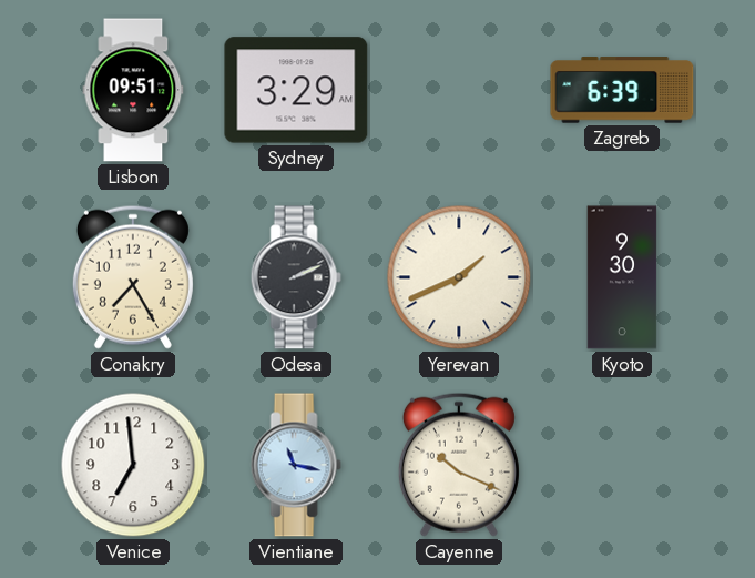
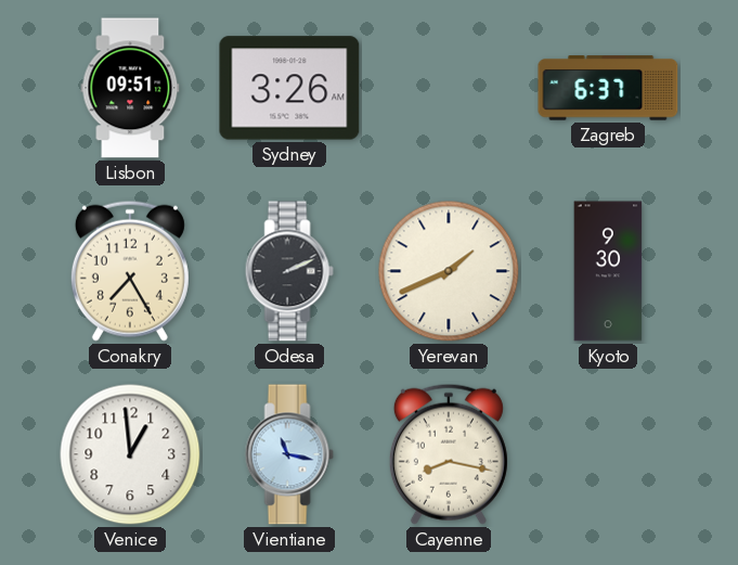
Sydney: 3:29 -> 3:26 (289, 88)
Zagreb: 6:39 -> 6:37 (608, 88)
Venice: 6:59 -> 12:59 (130, 454)
Cayenne: 10:19 -> 8:17 (449, 454)
